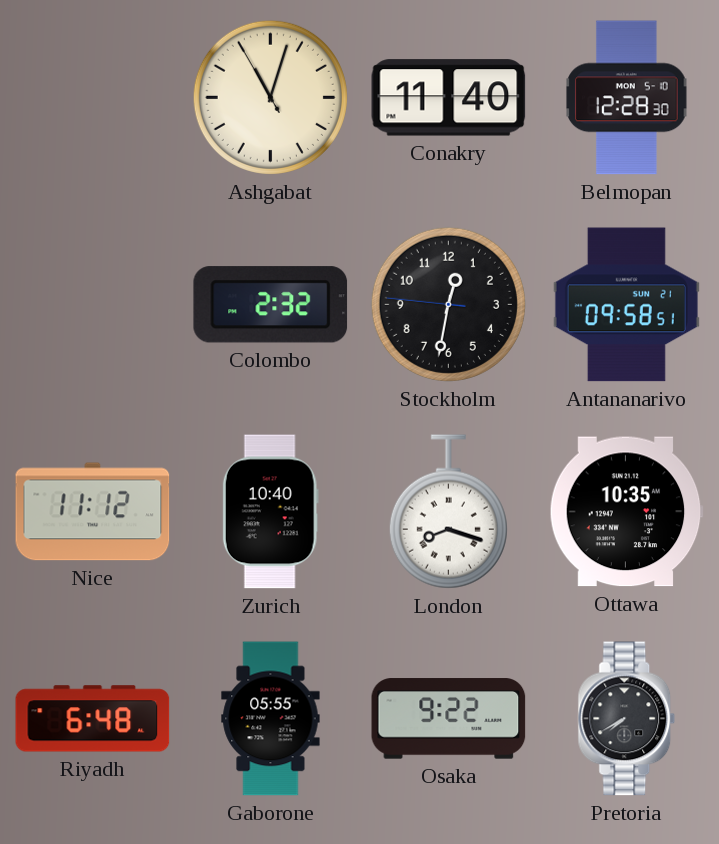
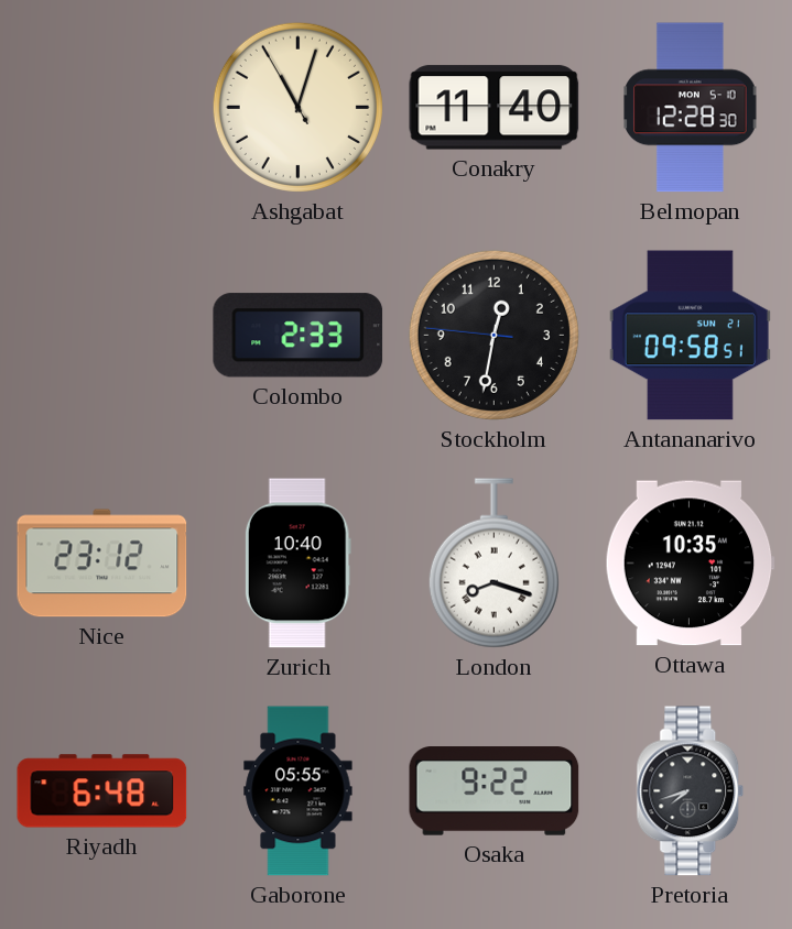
Colombo: 2:32 -> 2:33 (299, 336)
Nice: 11:12 -> 23:12 (102, 564)
Pretoria: 7:40 -> 7:42 (691, 791)
